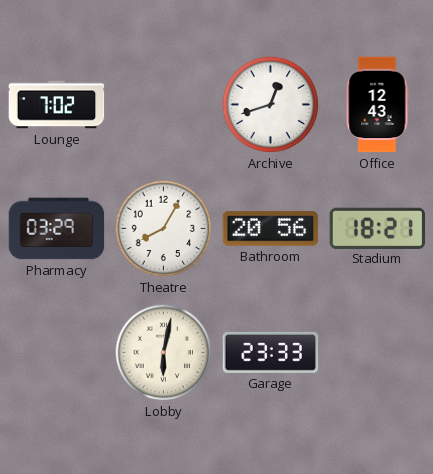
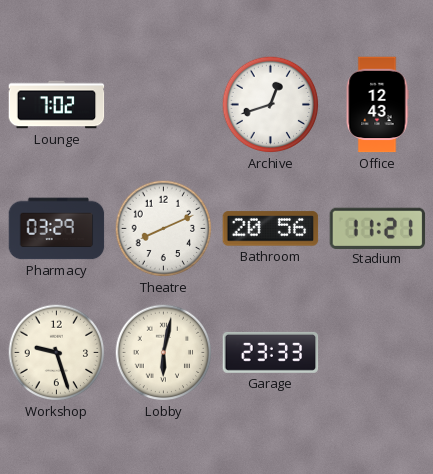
Theatre: 8:05 -> 8:11 (164, 229)
Stadium: 18:21 -> 11:21 (378, 228)
Workshop: none -> 9:27 (57, 353)
